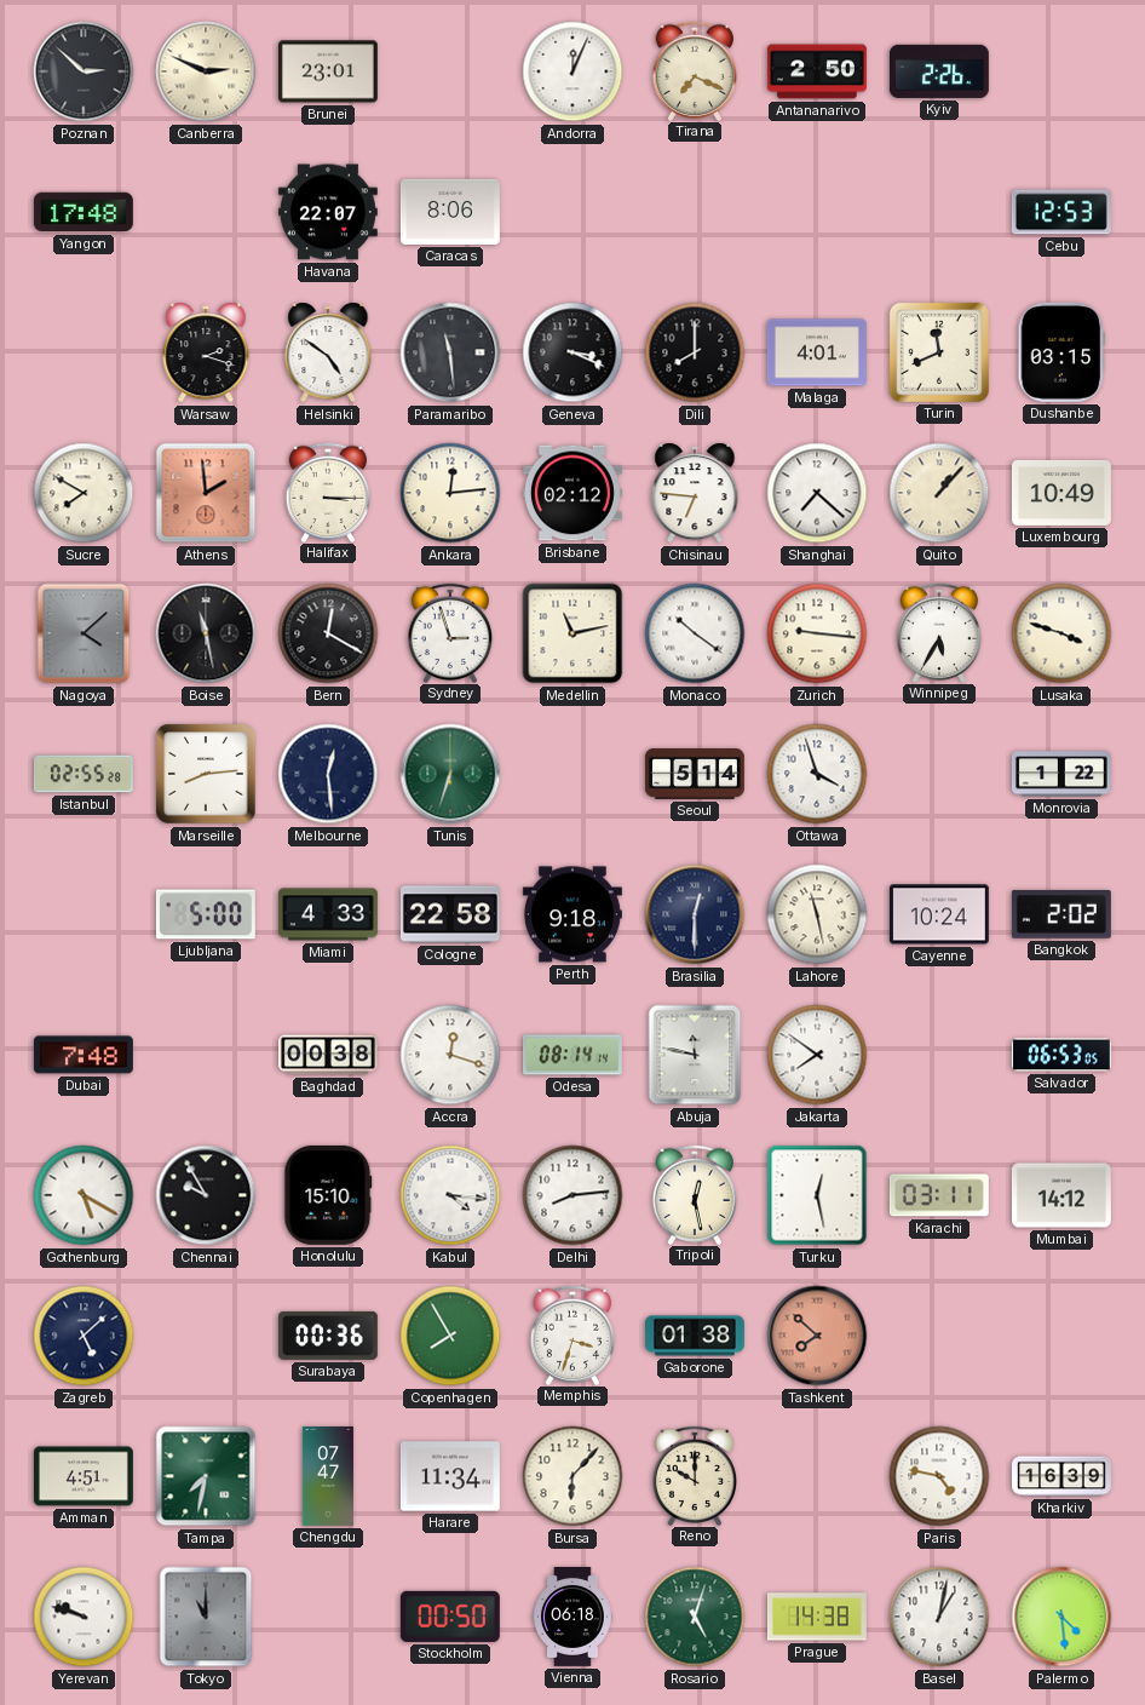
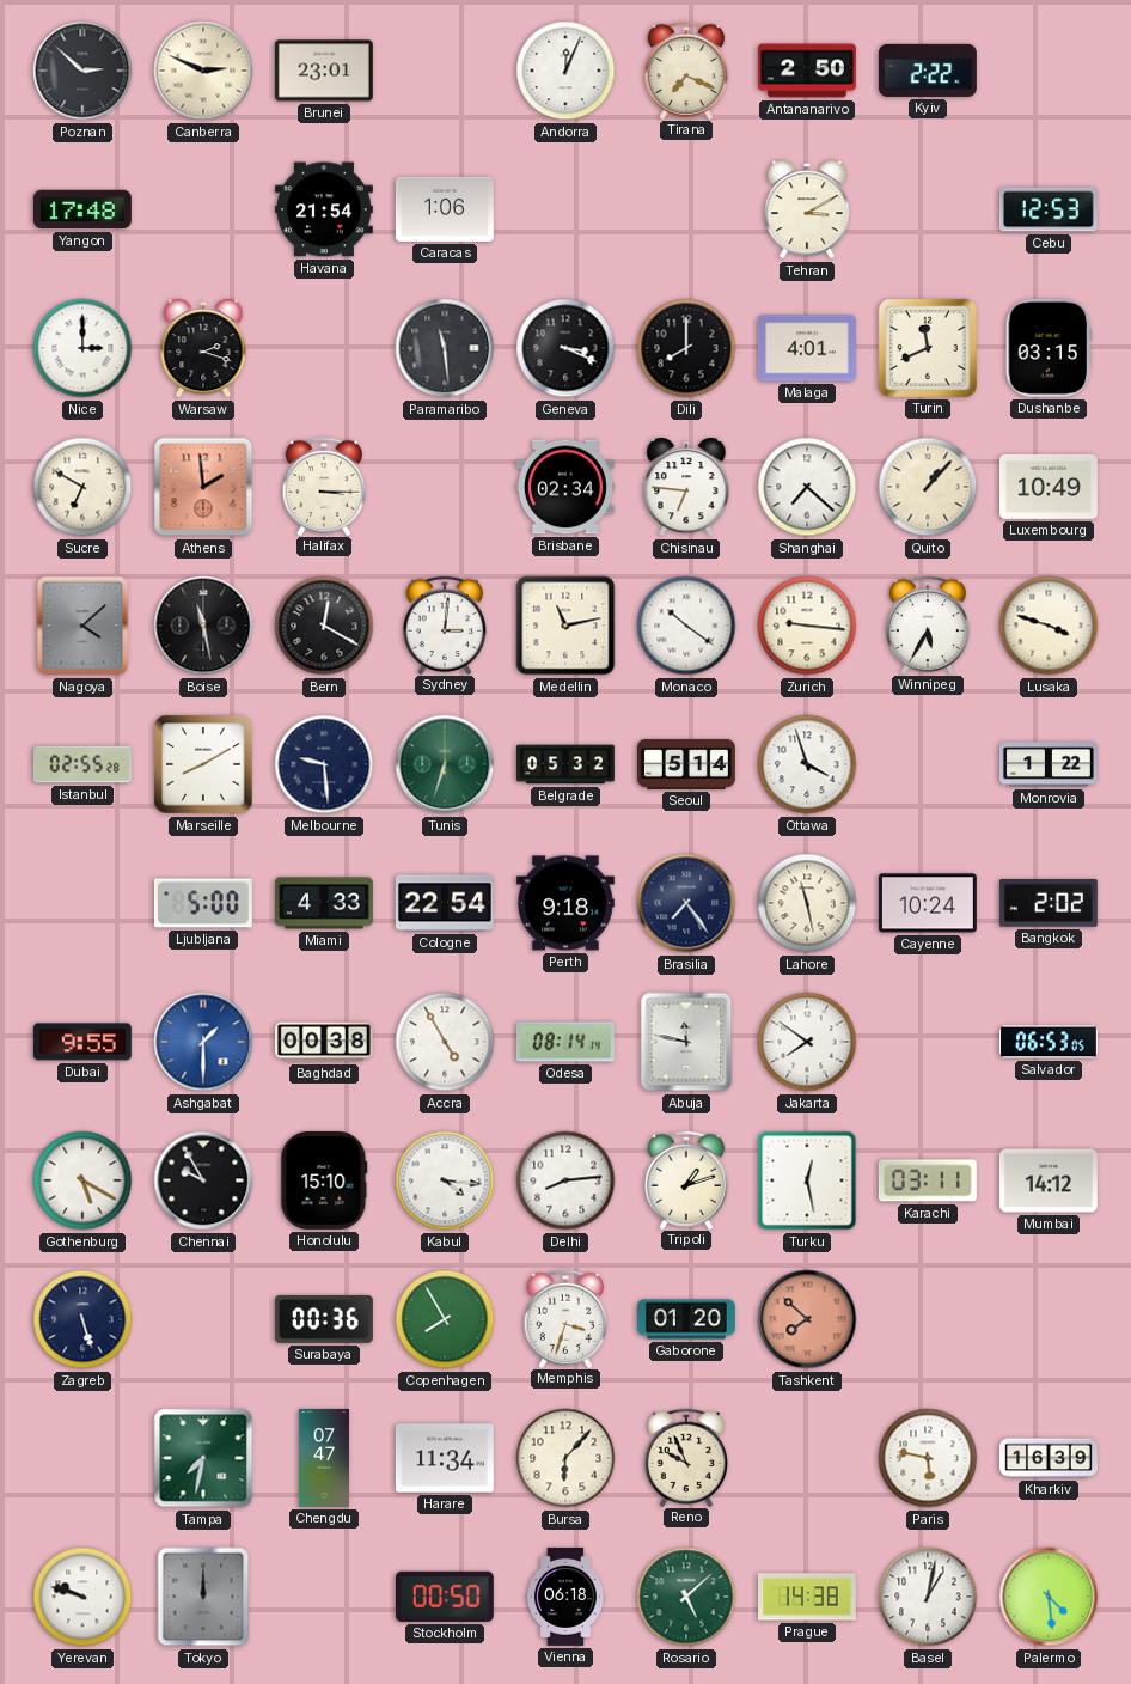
Kyiv: 2:26 -> 2:22 (928, 71)
Havana: 22:07 -> 21:54 (324, 209)
Caracas: 8:06 -> 1:06 (445, 209)
Tehran: none -> 3:10 (807, 209)
Nice: none -> 3:00 (82, 348)
Helsinki: 4:51 -> none (328, 352)
Sucre: 7:50 -> 6:50 (82, 487)
Ankara: 12:14 -> none (450, 493)
Brisbane: 02:12 -> 02:34 (565, 487)
Sydney: 2:57 -> 3:01 (444, 624)
Marseille: 8:14 -> 8:10 (203, 764)
Melbourne: 12:29 -> 9:29 (324, 764)
Belgrade: none -> 05:32 (565, 764)
Cologne: 22:58 -> 22:54 (445, 903)
Brasilia: 12:30 -> 7:24 (686, 903)
Dubai: 7:48 -> 9:55 (82, 1042)
Ashgabat: none -> 1:30 (203, 1042)
Accra: 12:18 -> 4:55 (445, 1042)
Tripoli: 12:28 -> 1:12 (685, 1179)
Zagreb: 5:08 -> 5:27 (82, 1319)
Gaborone: 01:38 -> 01:20 (686, 1319)
Amman: 4:51 -> none (84, 1476)
Reno: 10:00 -> 9:56 (685, 1457)
Paris: 4:47 -> 5:47 (928, 1458)
Tokyo: 11:00 -> 12:00 (203, 1597)
Rosario: 5:03 -> 5:08 (686, 1597)
